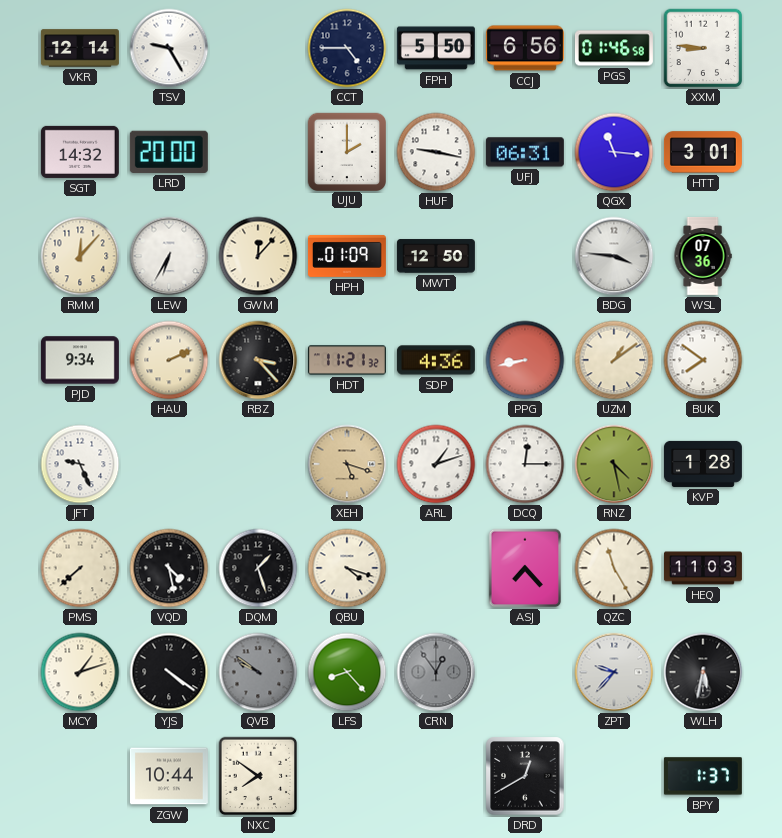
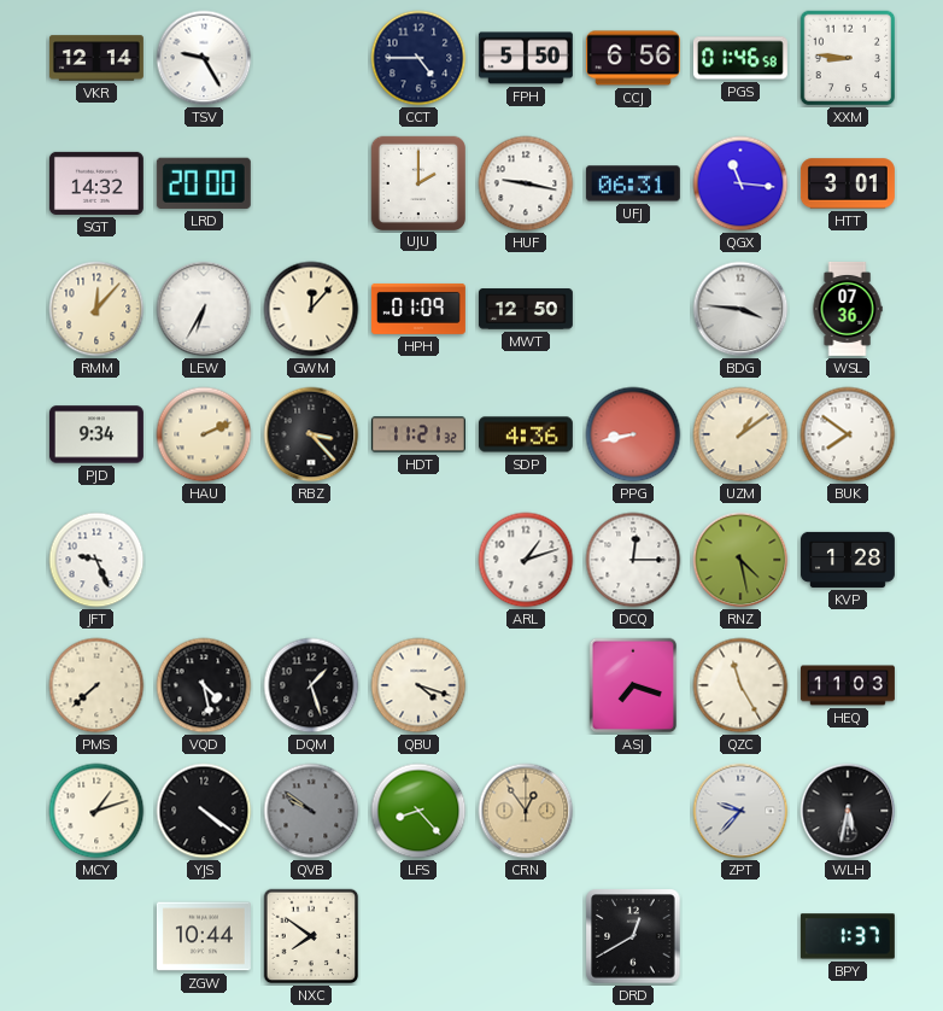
XEH: 5:18 -> none (347, 464)
ASJ: 7:23 -> 7:18 (633, 685)
CRN dial: grey -> champagne (526, 811)
